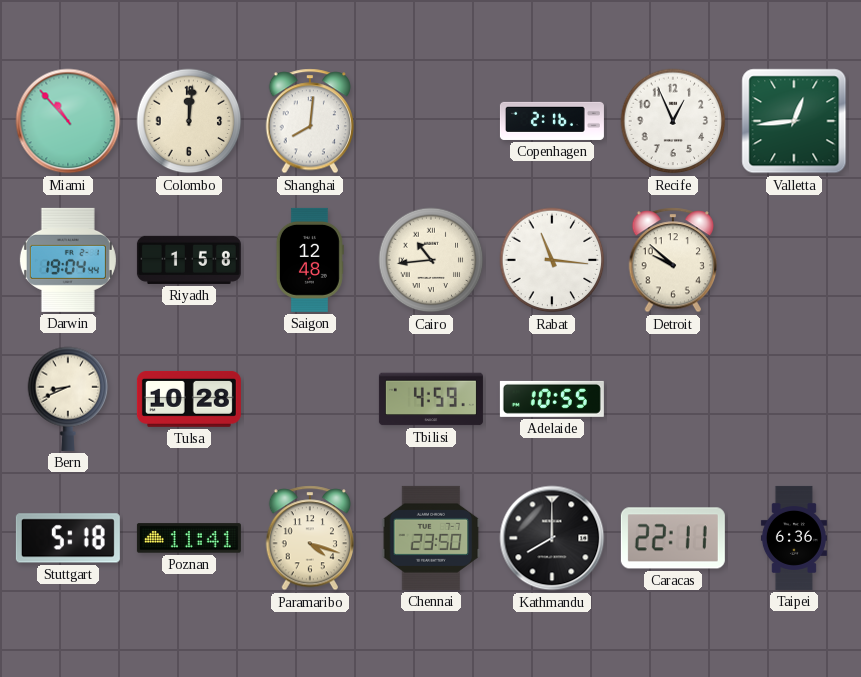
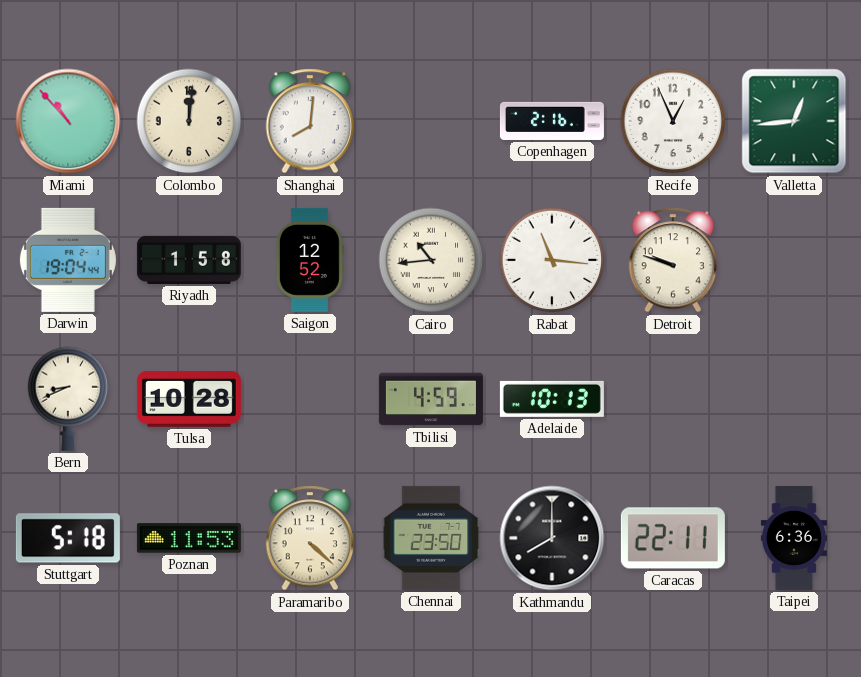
Saigon: 12:48 -> 12:52 (310, 260)
Detroit: 9:52 -> 9:48 (673, 260)
Adelaide: 10:55 -> 10:13 (552, 399)
Poznan: 11:41 -> 11:53 (189, 538)
Paramaribo: 4:18 -> 4:22 (310, 538)
